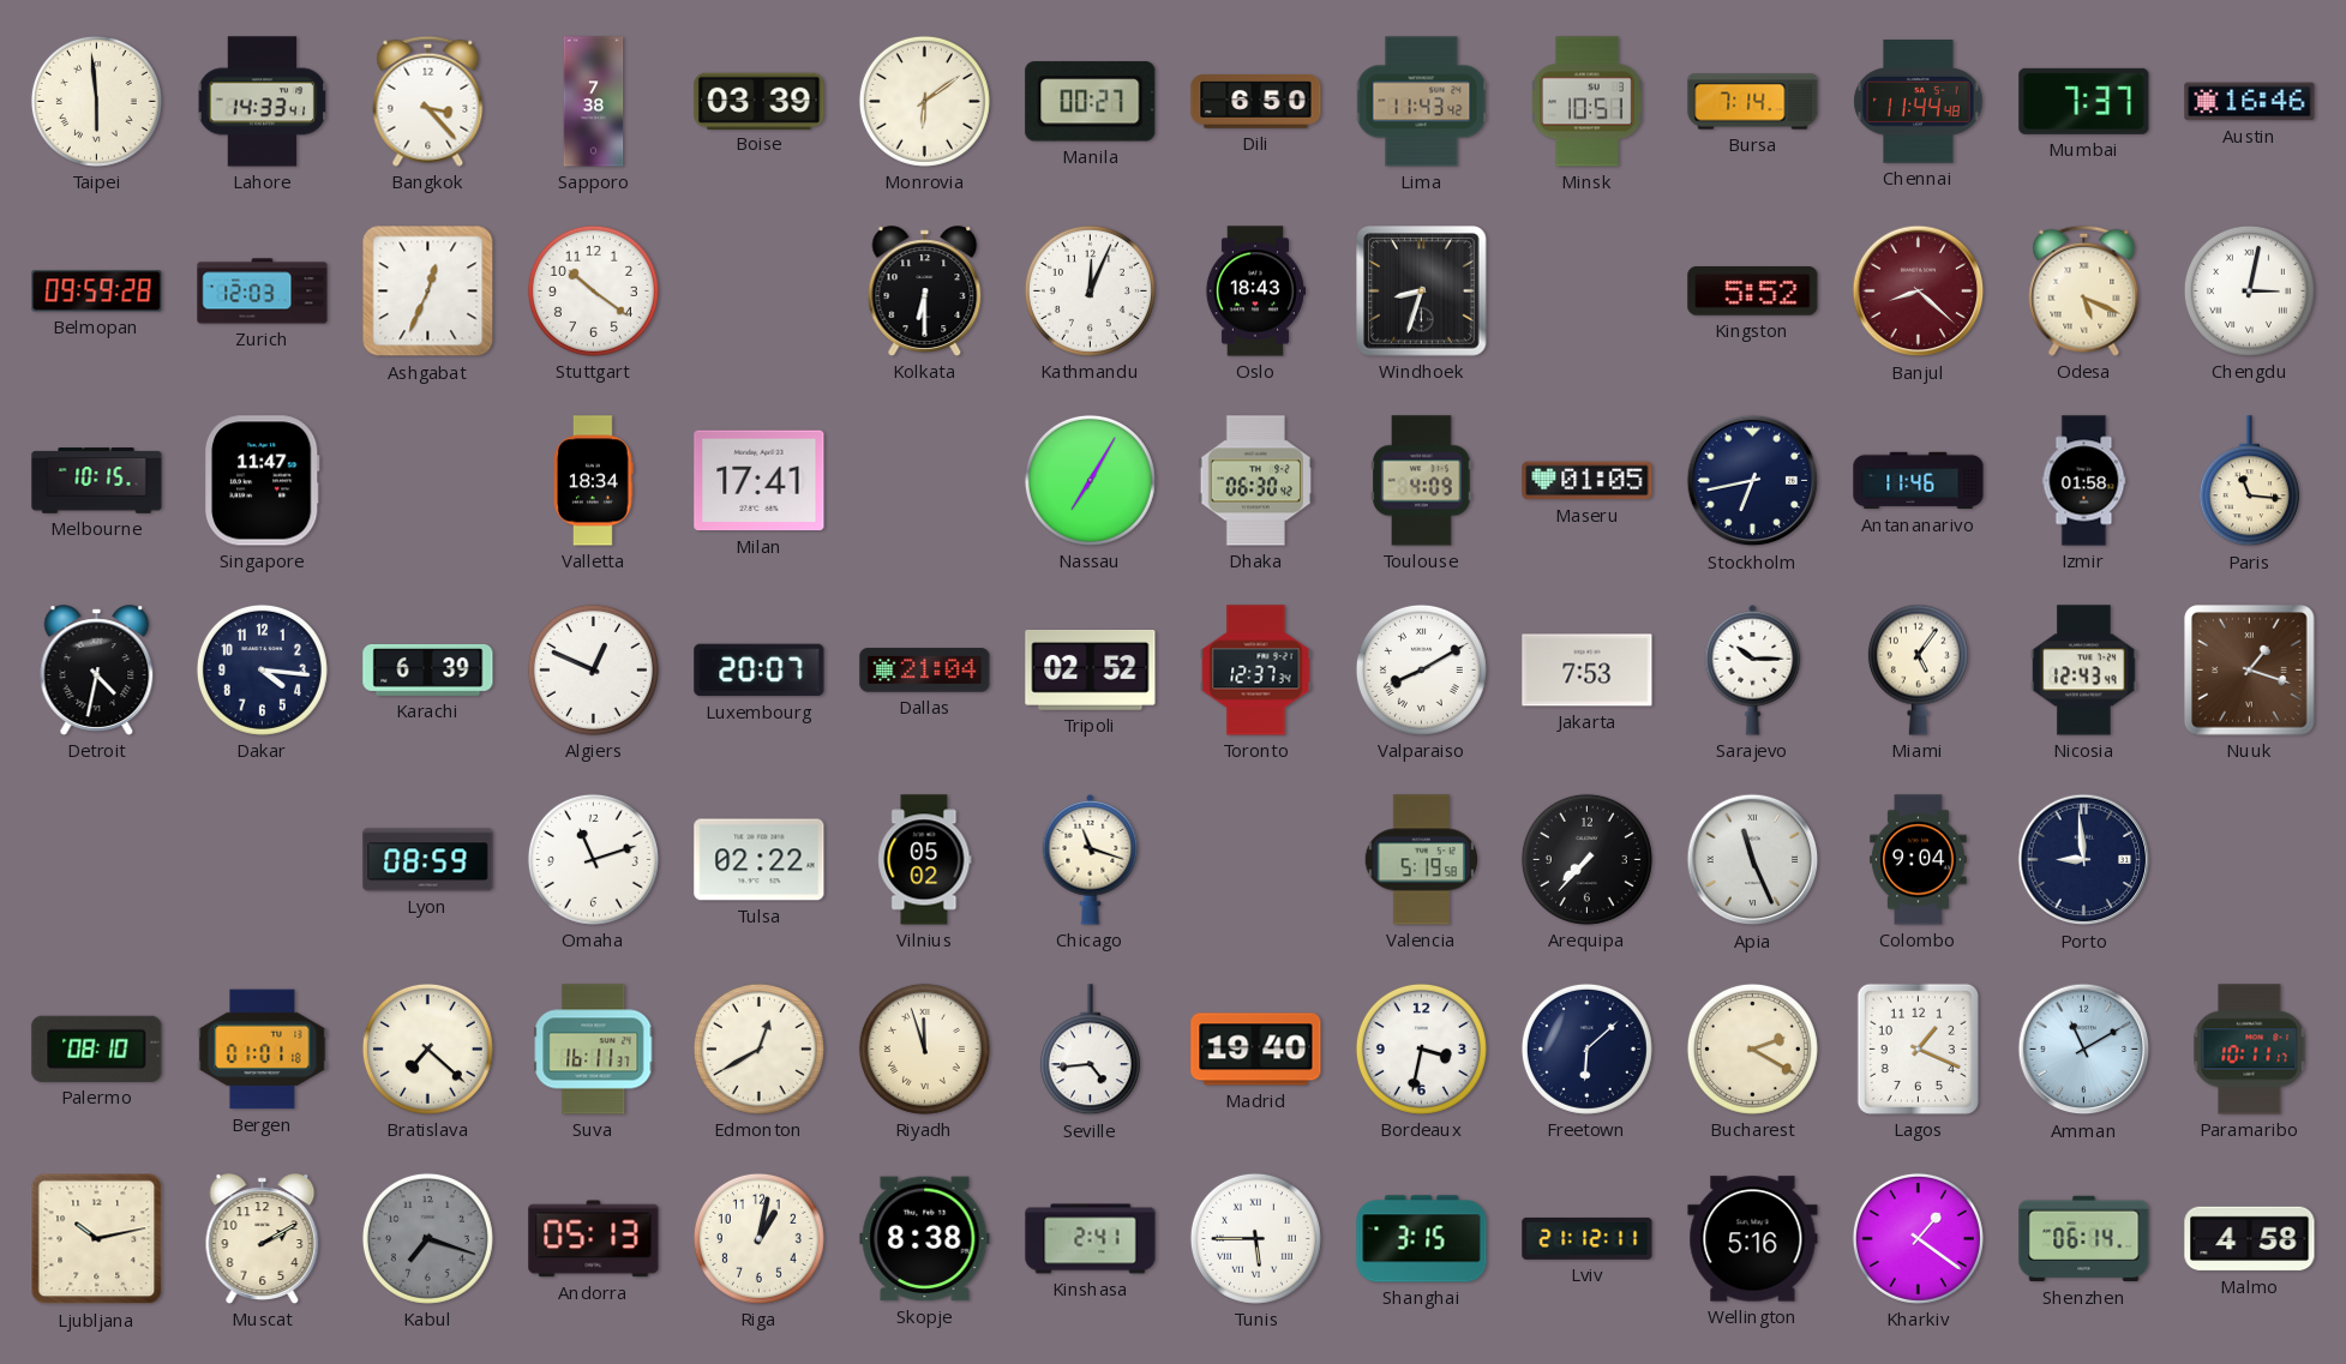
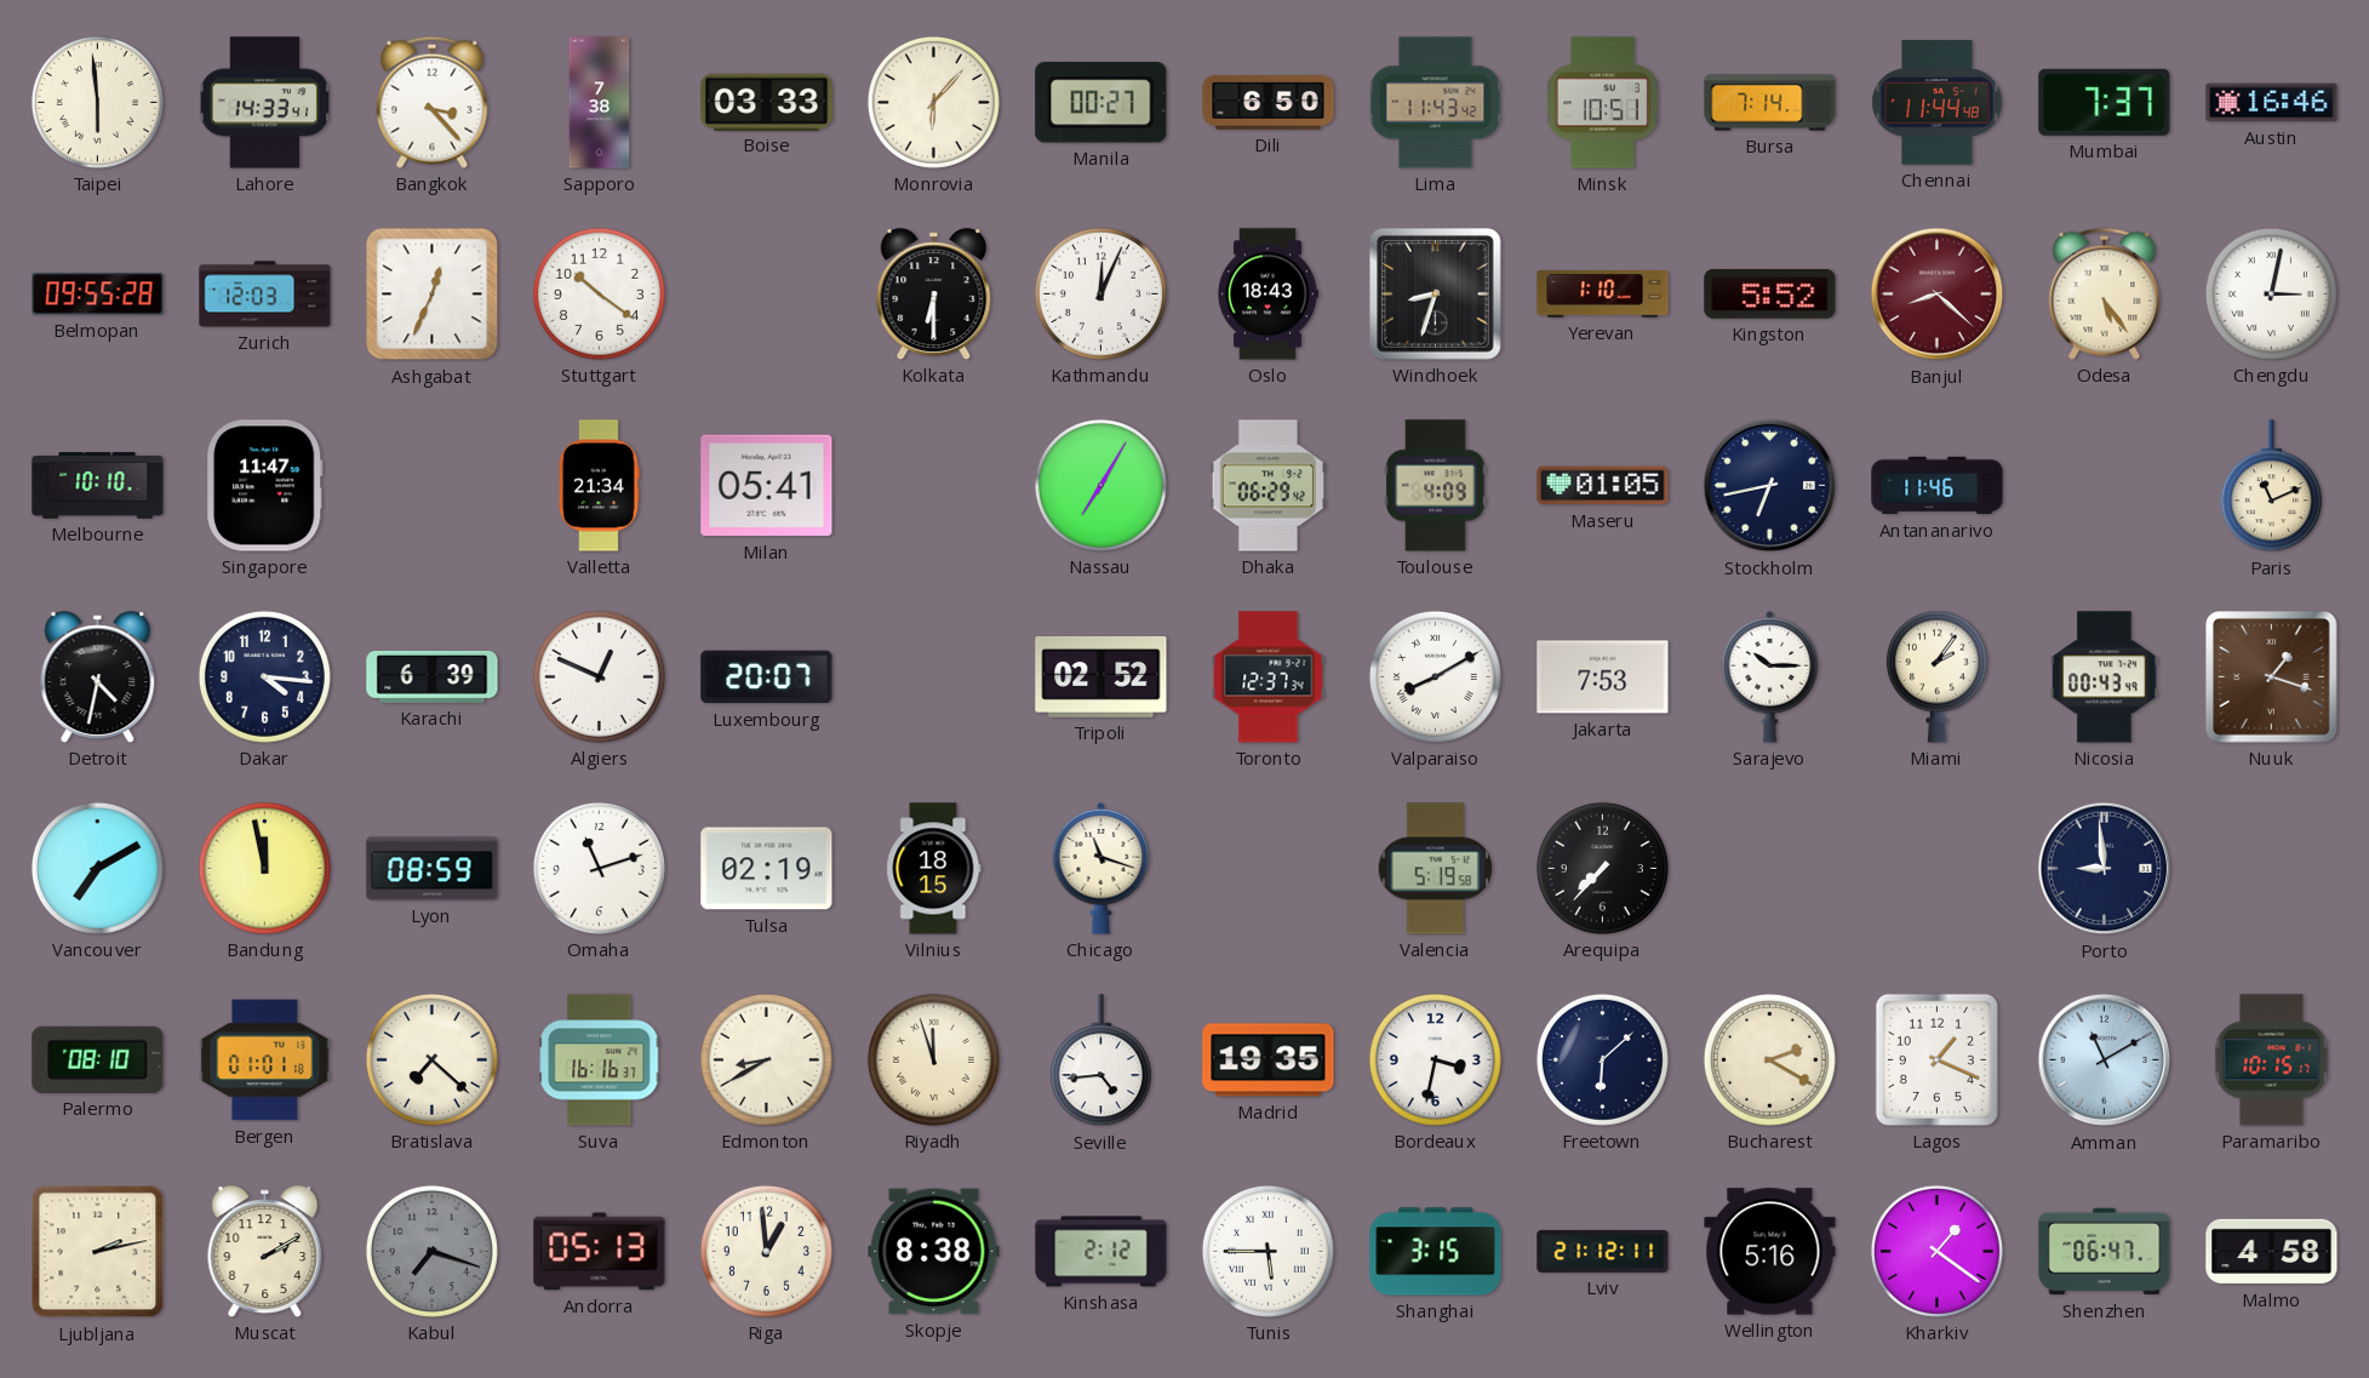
Boise: 03:39 -> 03:33 (767, 102)
Monrovia: 6:09 -> 6:07 (933, 102)
Belmopan: 09:59 -> 09:55 (98, 295)
Yerevan: none -> 1:10 (1603, 295)
Odesa: 5:19 -> 5:24 (2105, 293)
Melbourne: 10:15 -> 10:10 (98, 486)
Valletta: 18:34 -> 21:34 (600, 486)
Milan: 17:41 -> 05:41 (767, 486)
Dhaka: 06:30 -> 06:29 (1268, 486)
Izmir: 01:58 -> none (2084, 481)
Paris: 11:16 -> 11:11 (2271, 486)
Dallas: 21:04 -> none (925, 671)
Miami: 5:06 -> 2:06 (1936, 676)
Nicosia: 12:43 -> 00:43 (2105, 677)
Vancouver: none -> 7:10 (97, 868)
Bandung: none -> 11:58 (264, 868)
Tulsa: 02:22 -> 02:19 (767, 869)
Vilnius: 05:02 -> 18:15 (934, 869)
Apia: 11:26 -> none (1753, 860)
Colombo: 9:04 -> none (1919, 860)
Suva: 16:11 -> 16:16 (600, 1060)
Edmonton: 12:40 -> 8:40 (766, 1059)
Madrid: 19:40 -> 19:35 (1269, 1060)
Paramaribo: 10:11 -> 10:15 (2272, 1060)
Ljubljana: 10:13 -> 2:13 (98, 1252)
Riga: 1:02 -> 12:59 (766, 1251)
Kinshasa: 2:41 -> 2:12 (1101, 1252)
Shenzhen: 06:14 -> 06:47 (2105, 1252)
